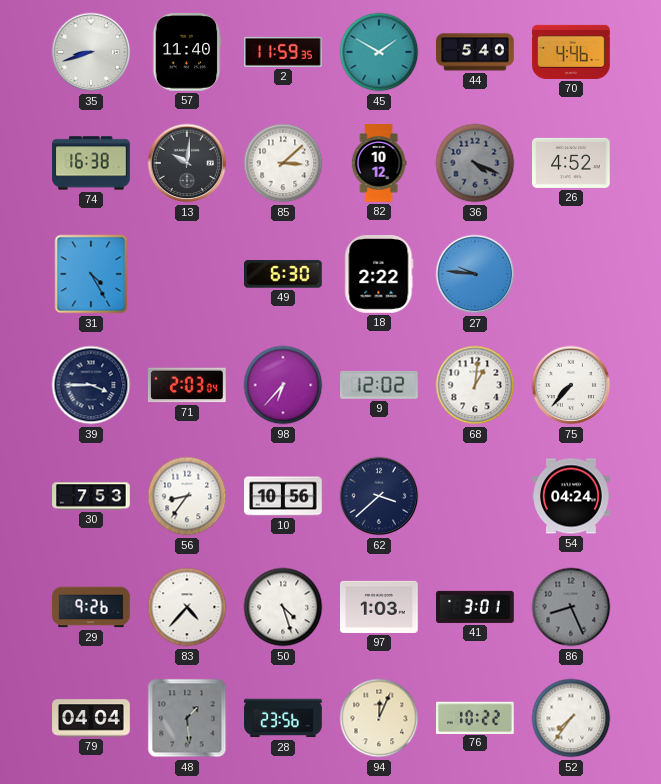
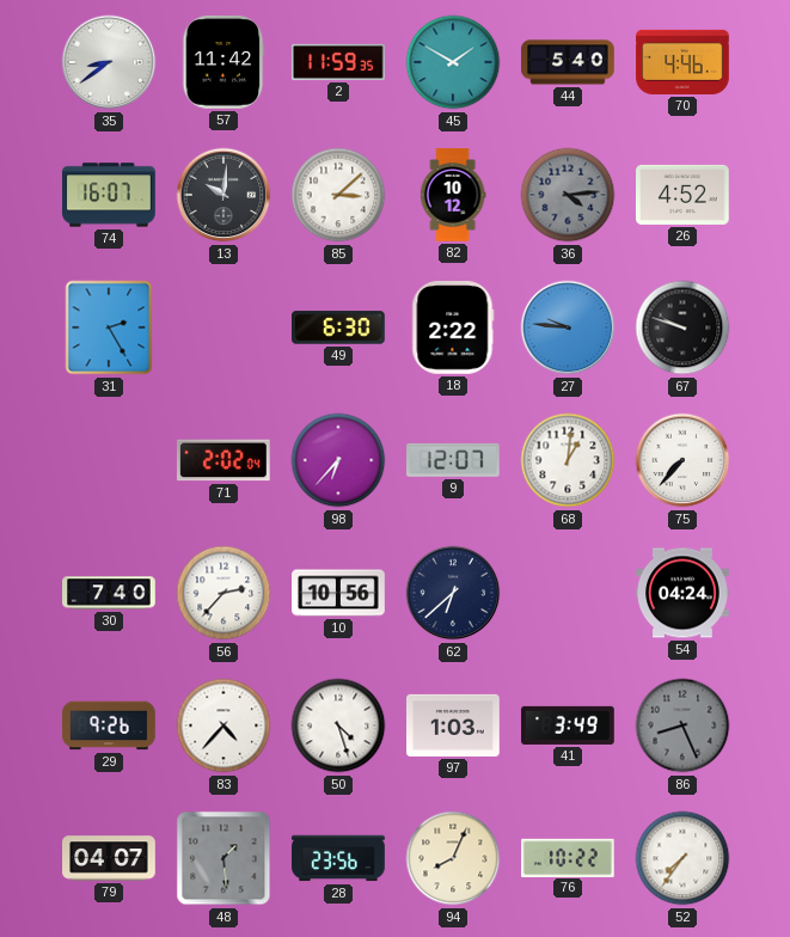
35: 8:42 -> 8:39 (109, 62)
57: 11:40 -> 11:42 (223, 63)
74: 16:38 -> 16:07 (109, 195)
36: 4:19 -> 4:14 (568, 195)
31: 4:25 -> 2:25 (109, 327)
67: none -> 9:48 (682, 327)
39: 3:45 -> none (91, 385)
71: 2:03 -> 2:02 (225, 460)
9: 12:02 -> 12:07 (454, 460)
30: 7:53 -> 7:40 (109, 593)
56: 8:36 -> 2:37 (223, 593)
62: 3:38 -> 6:38 (453, 593)
41: 3:01 -> 3:49 (568, 725)
79: 04:04 -> 04:07 (109, 858)
94: 12:04 -> 8:04 (453, 858)
